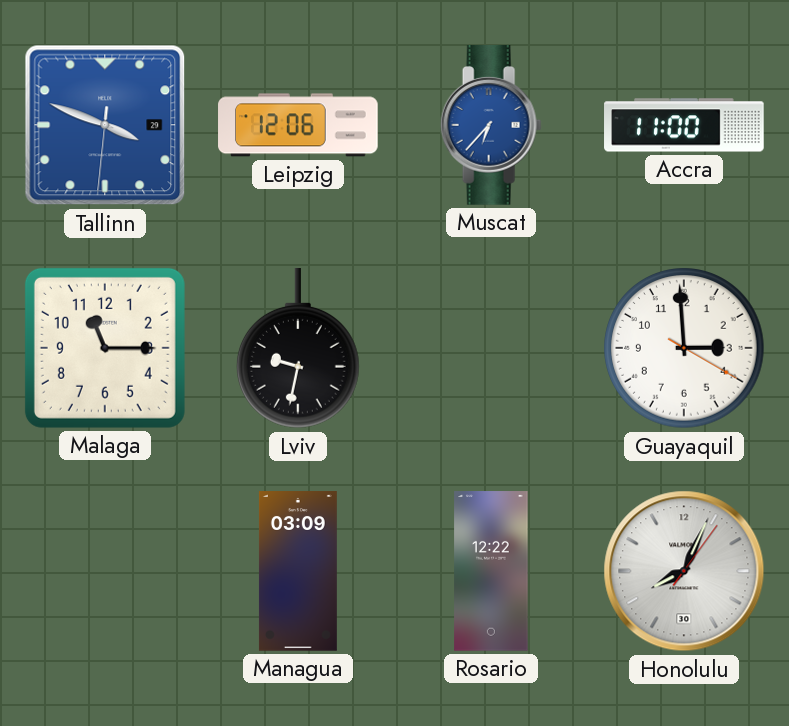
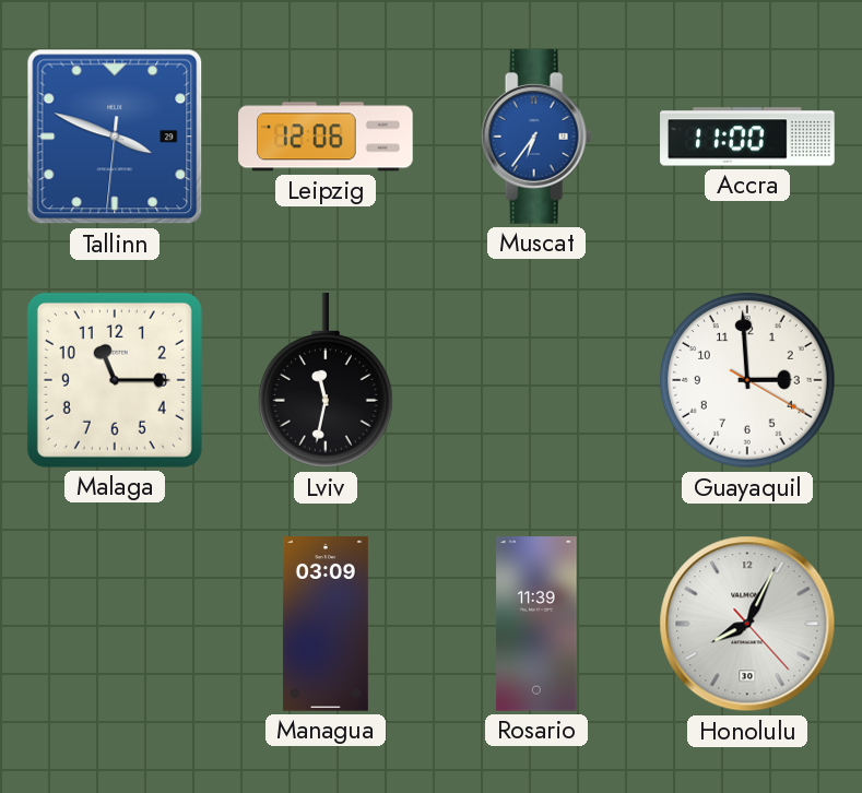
Muscat: 6:37 -> 6:36 (536, 138)
Lviv: 9:32 -> 11:32 (326, 381)
Rosario: 12:22 -> 11:39 (536, 624)
Honolulu: 8:04:06 -> 8:04:23 (747, 624)
